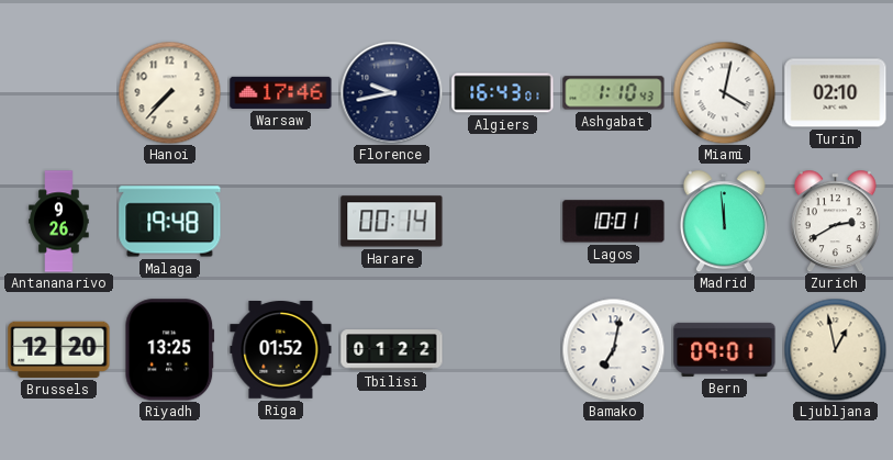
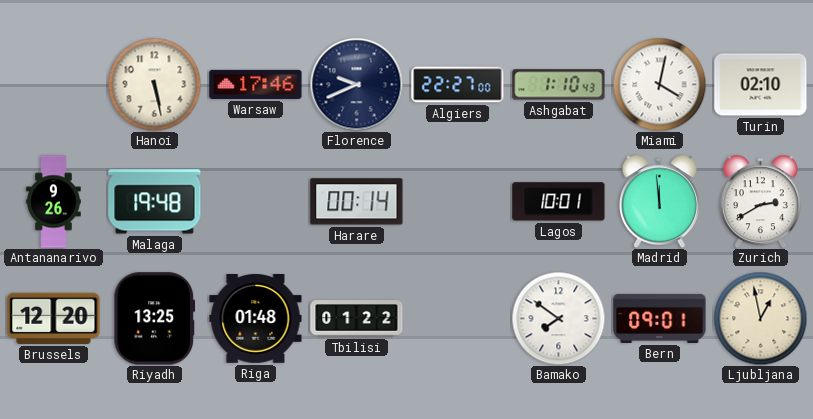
Hanoi: 7:37 -> 5:28 (154, 84)
Florence: 9:43 -> 9:41 (356, 84)
Algiers: 16:43 -> 22:27 (458, 85)
Riga: 01:52 -> 01:48 (256, 319)
Bamako: 7:02 -> 7:51 (558, 318)
